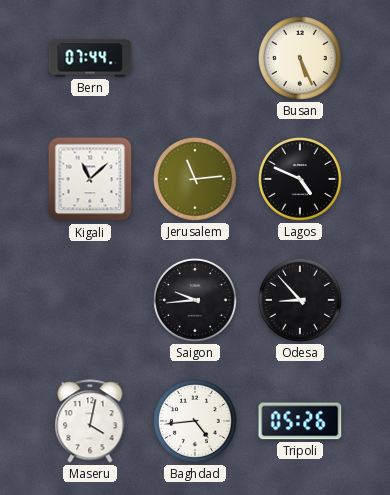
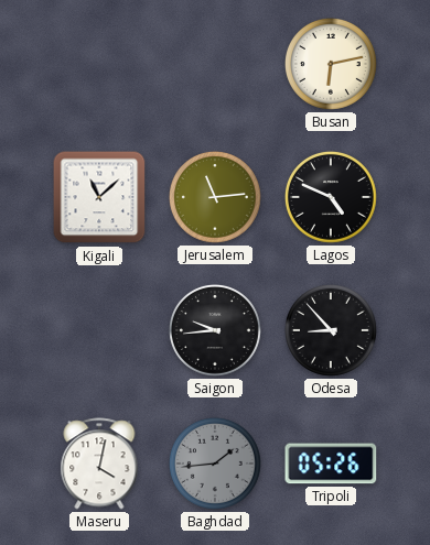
Bern: 07:44 -> none (90, 58)
Busan: 5:26 -> 6:13 (331, 64)
Baghdad: 4:44 -> 1:44 (215, 464)
Baghdad dial: white -> grey (215, 464)
